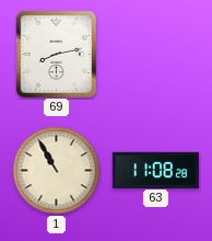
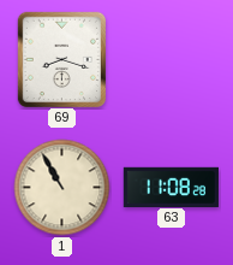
69: 8:13 -> 8:18 (61, 59)
